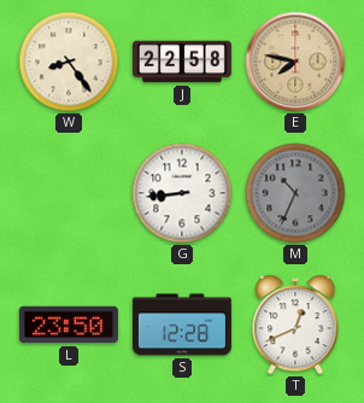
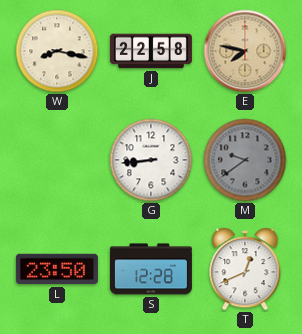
W: 8:24 -> 8:17 (57, 51)
M: 10:34 -> 9:39 (245, 160)
